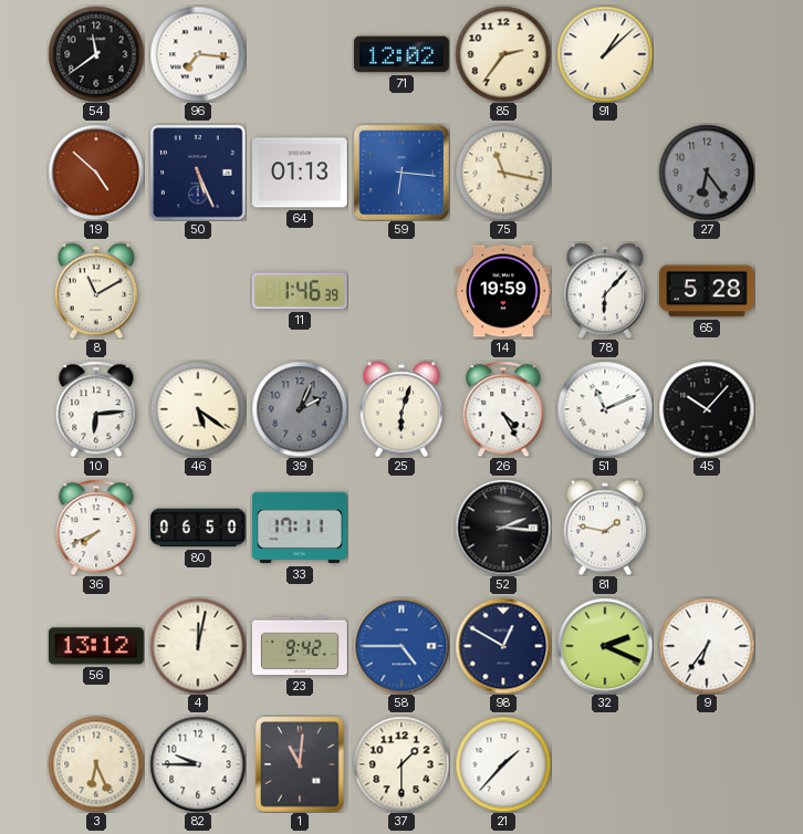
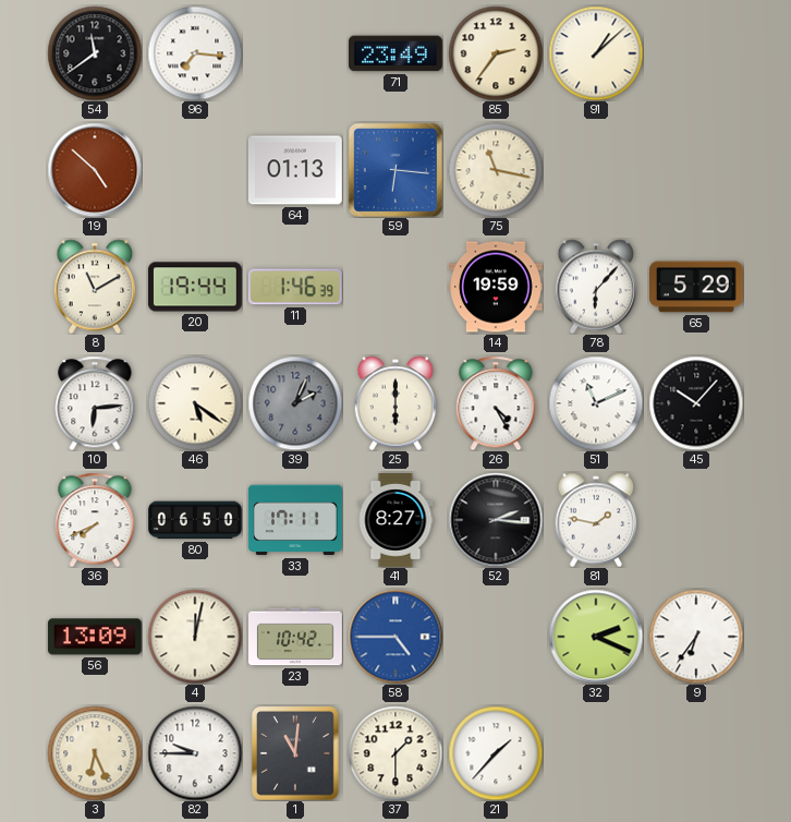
71: 12:02 -> 23:49 (397, 53)
50: 5:26 -> none (198, 173)
27: 6:24 -> none (707, 173)
20: none -> 19:44 (196, 287)
65: 5:28 -> 5:29 (697, 287)
25: 6:03 -> 6:00 (395, 403)
41: none -> 8:27 (395, 521)
56: 13:12 -> 13:09 (95, 637)
23: 9:42 -> 10:42 (296, 637)
98: 12:50 -> none (503, 646)
